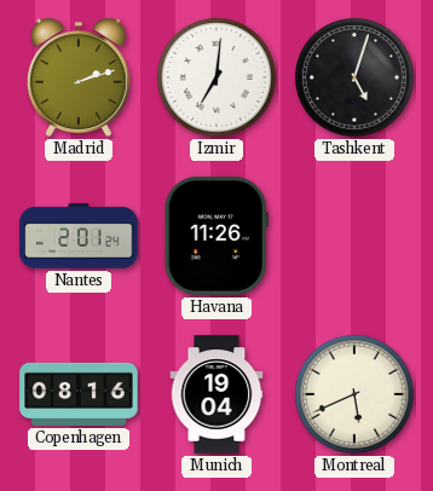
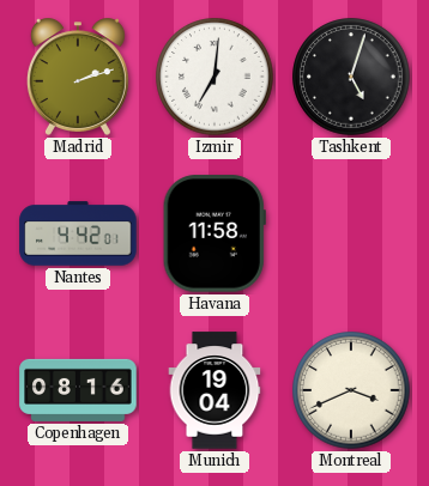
Nantes: 2:01 -> 4:42 (78, 233)
Havana: 11:26 -> 11:58 (214, 233)
Montreal: 5:41 -> 3:41 (351, 390)
